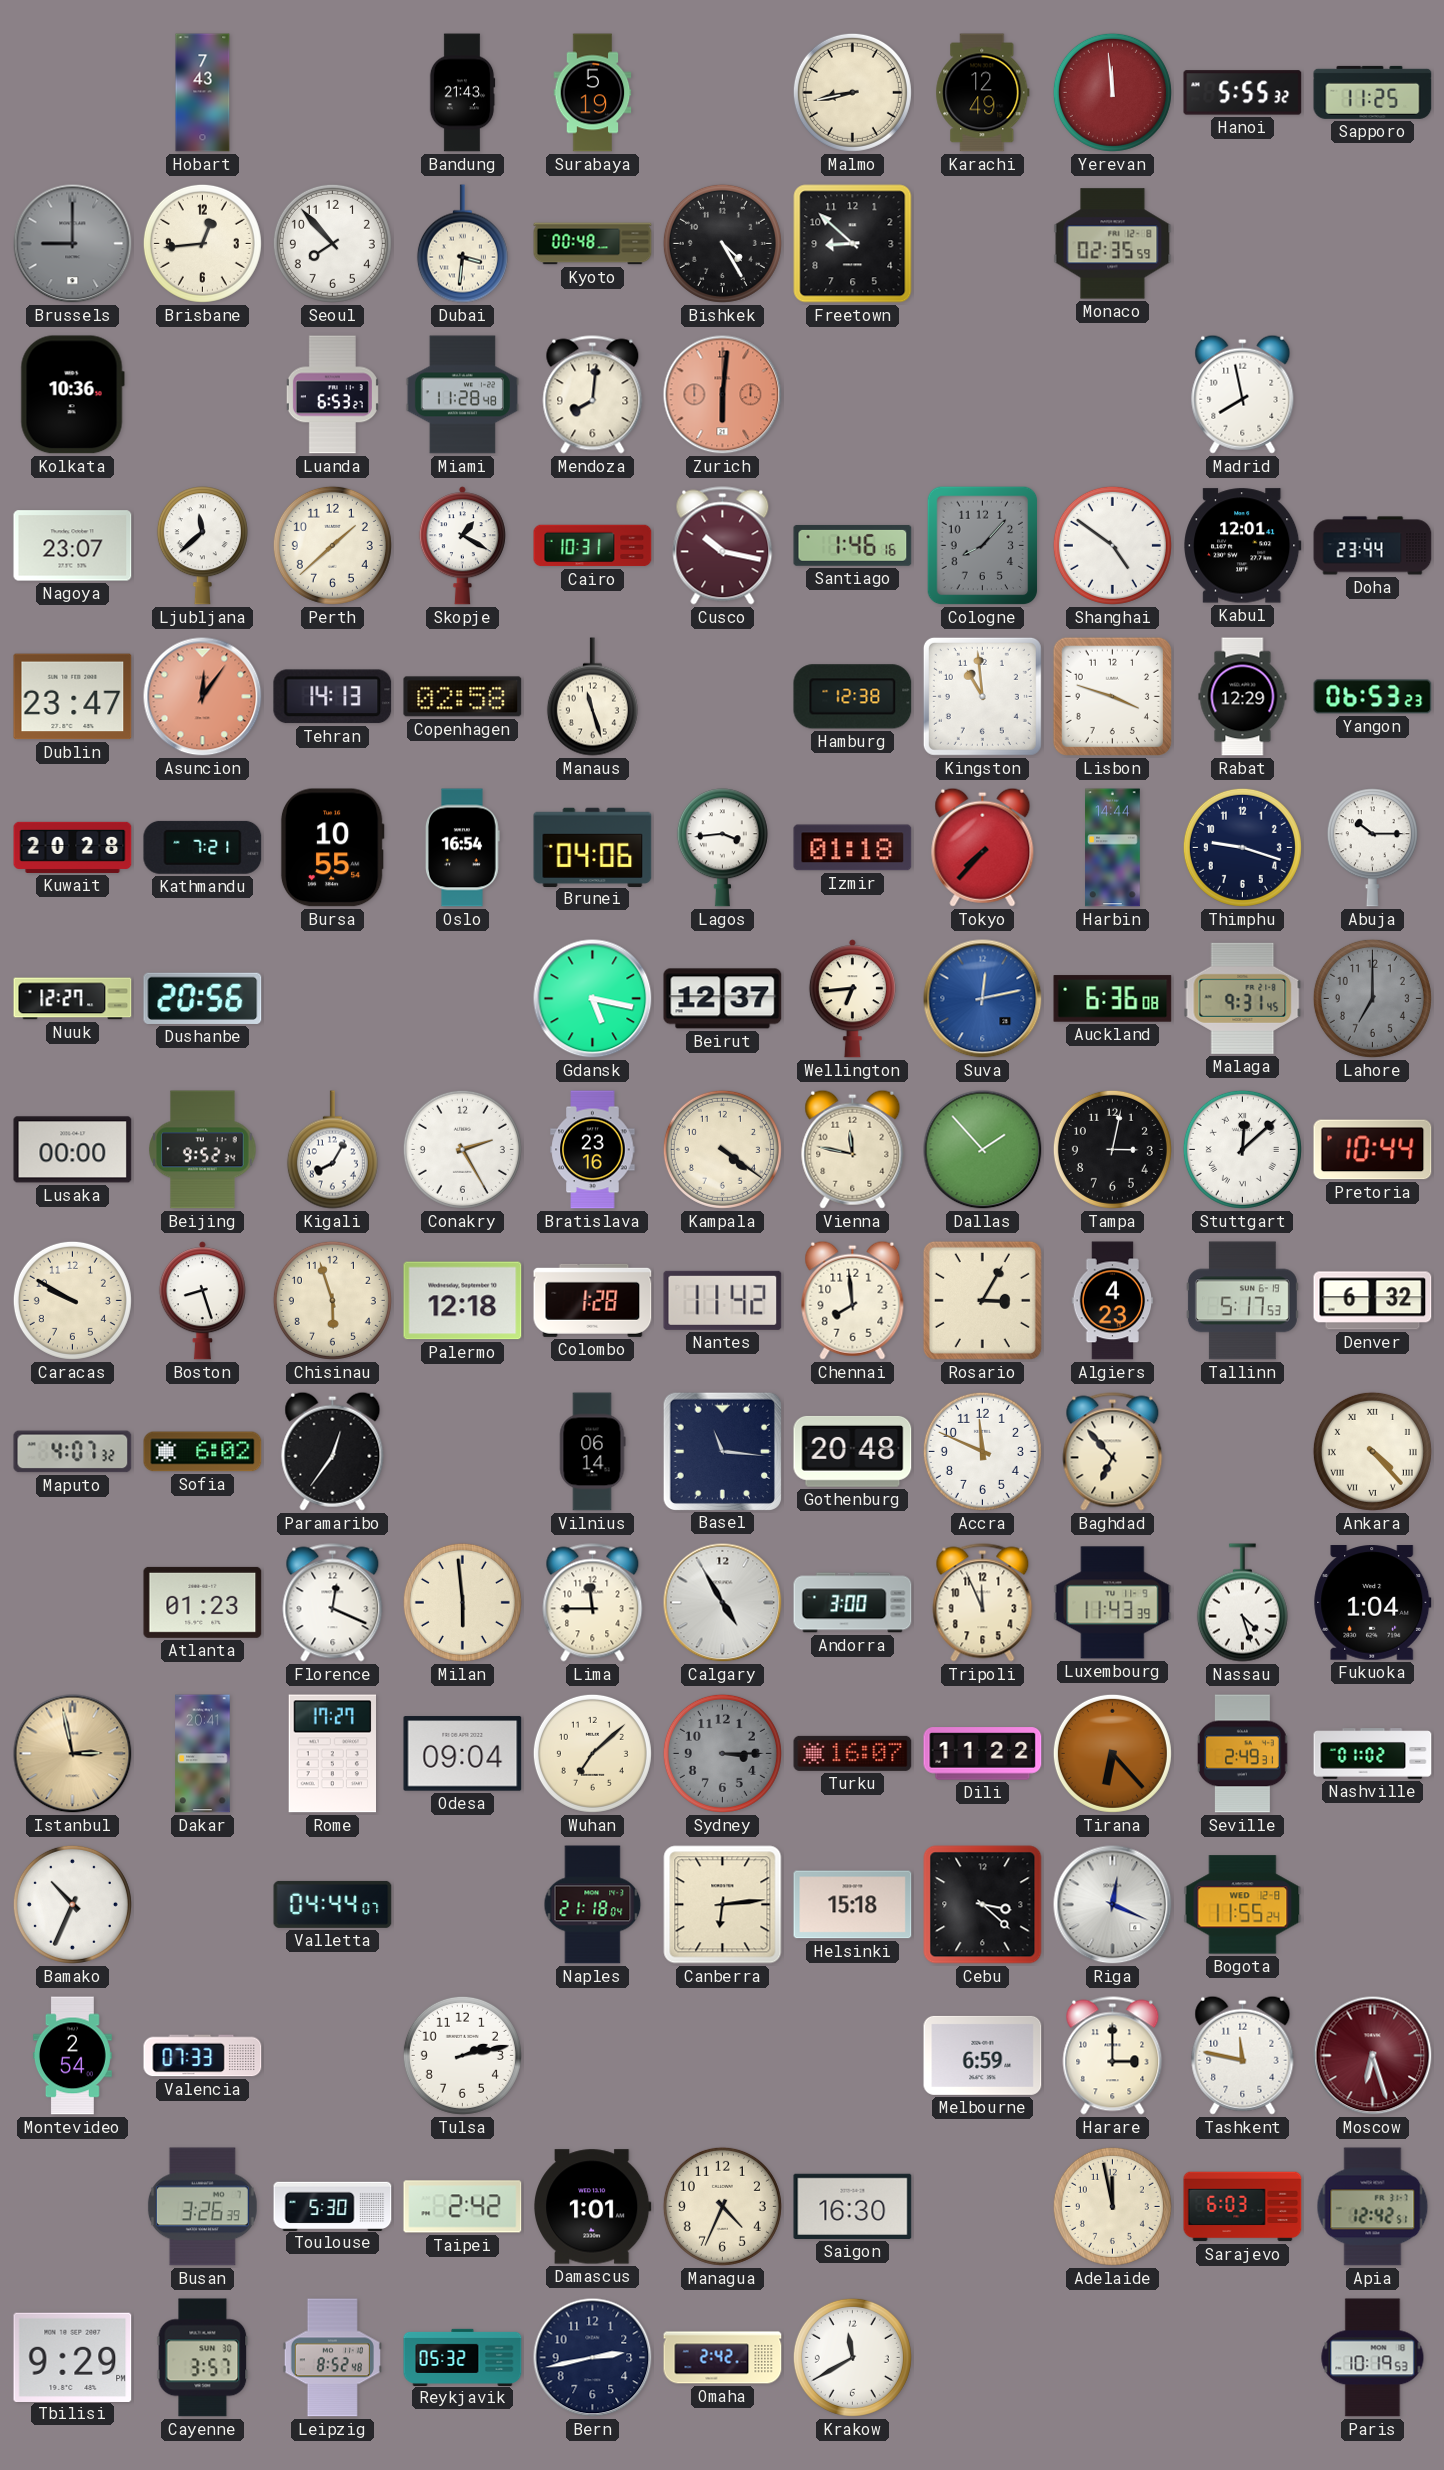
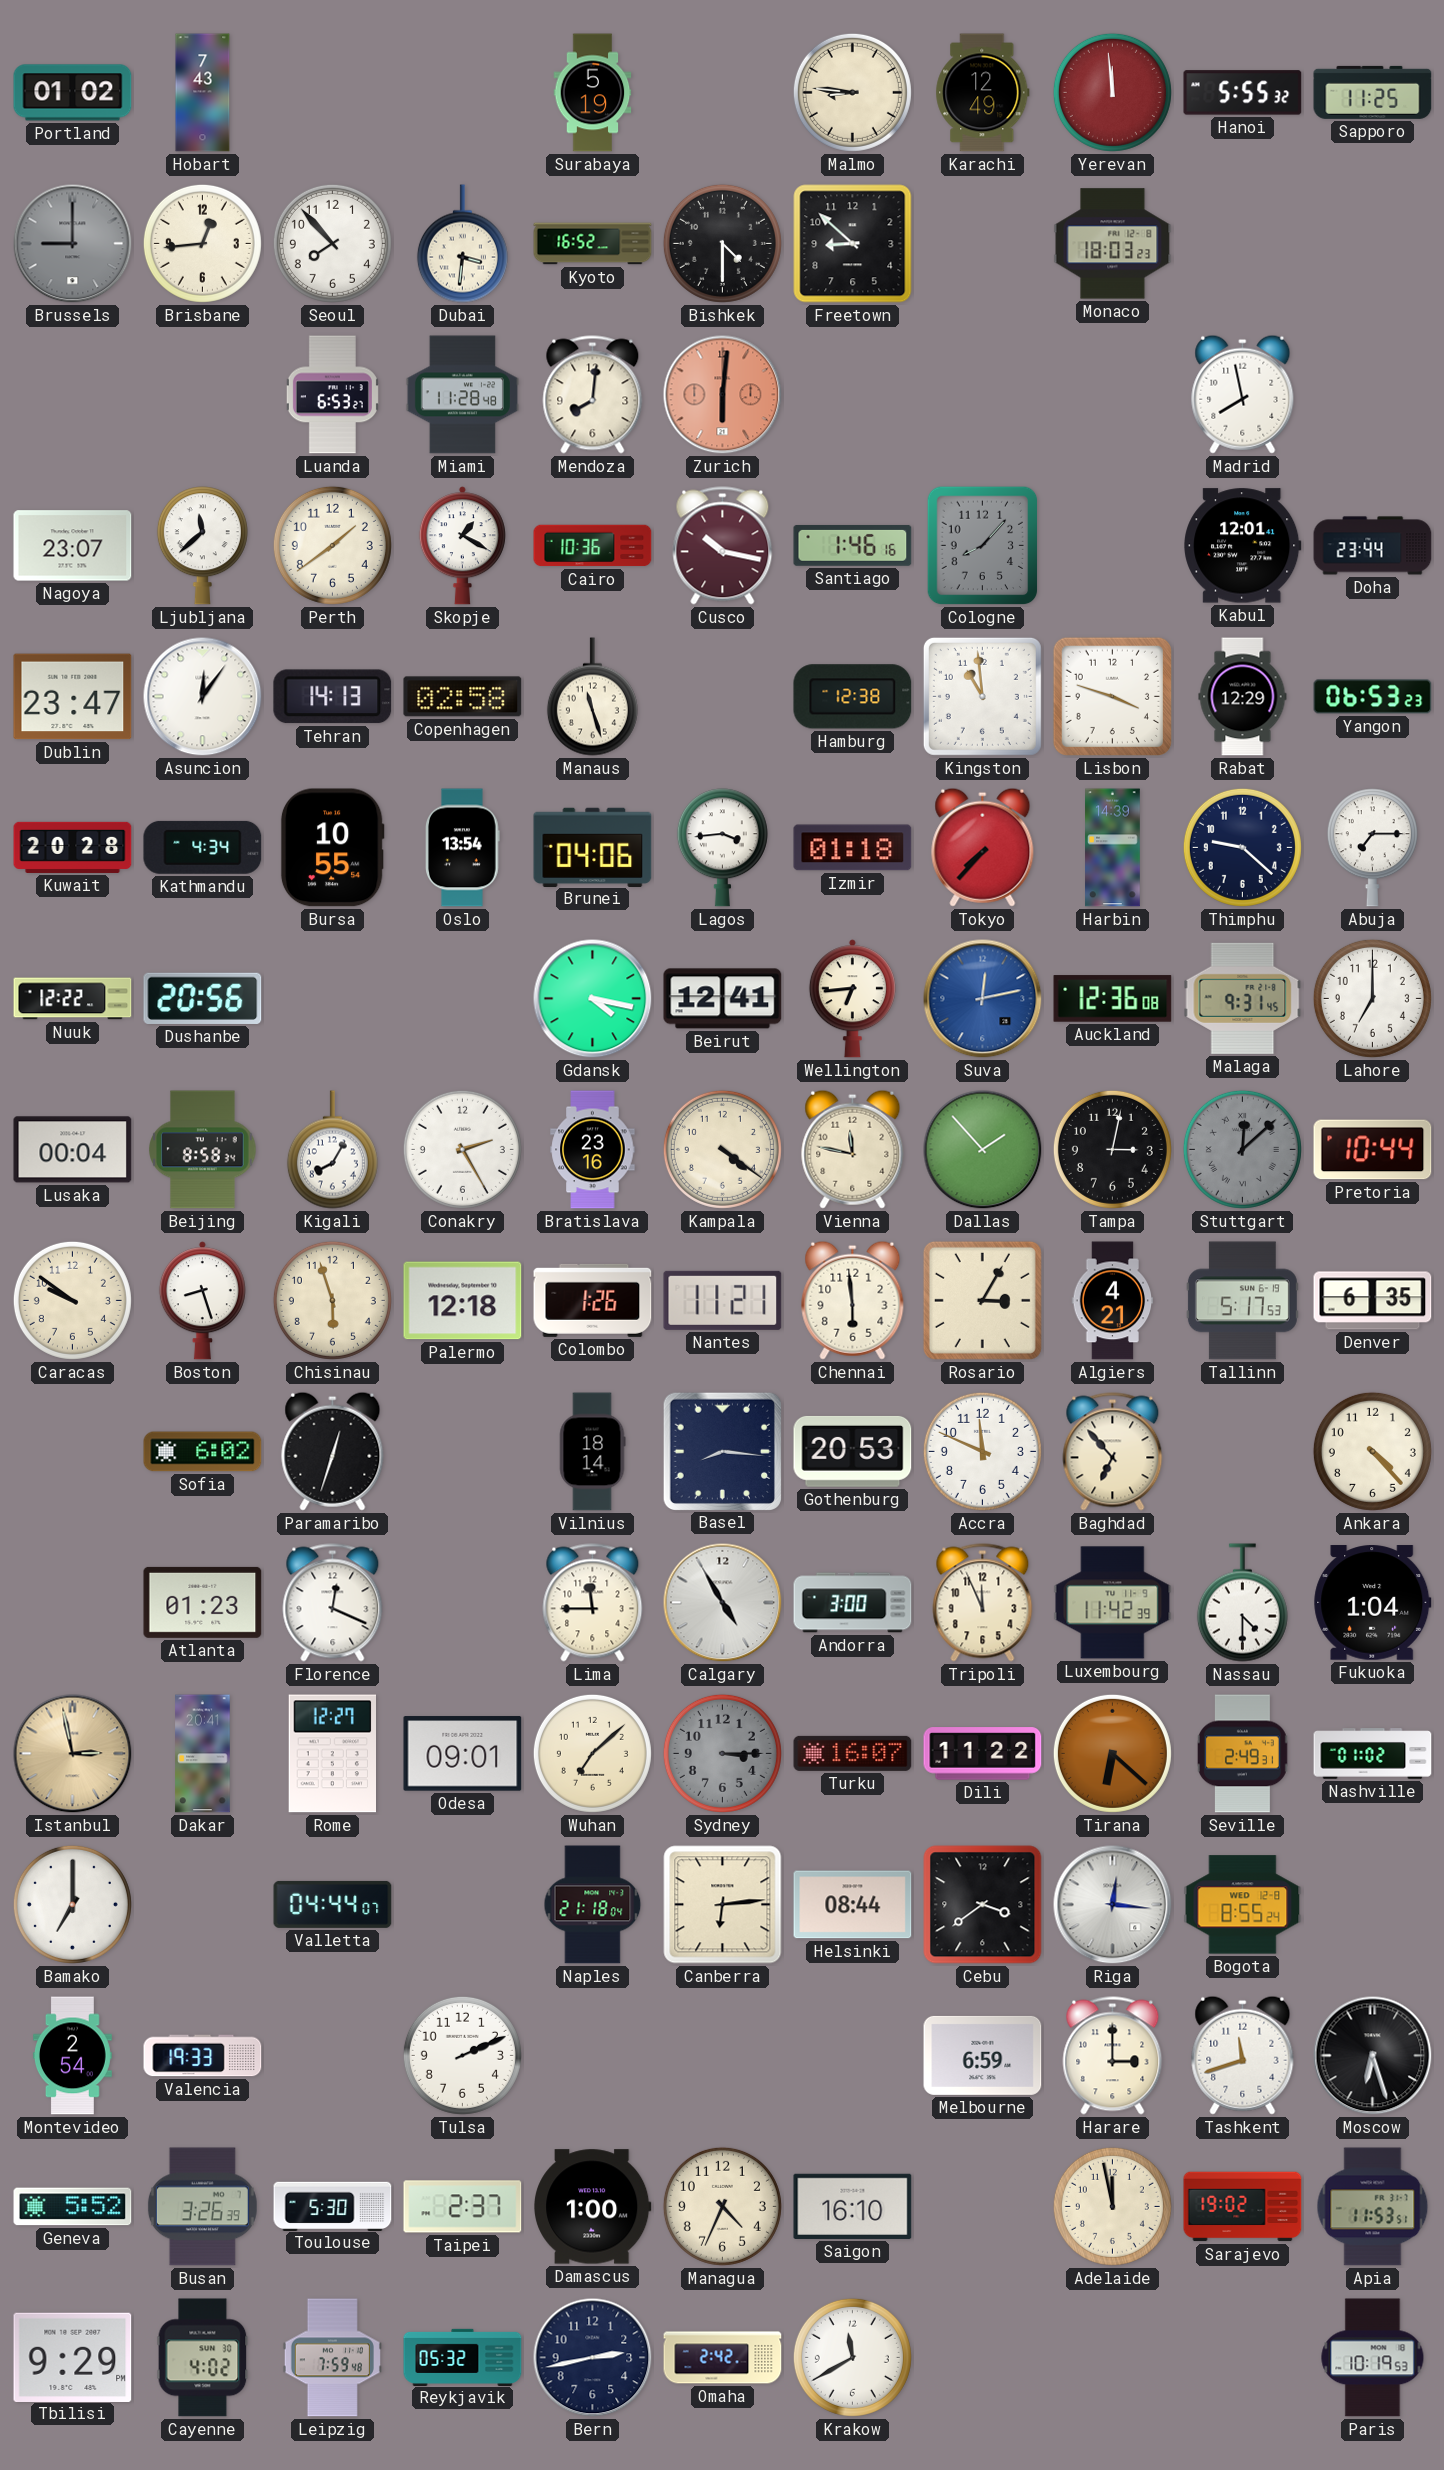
Portland: none -> 01:02 (73, 93)
Bandung: 21:43 -> none (462, 93)
Malmo: 8:43 -> 8:46 (852, 92)
Kyoto: 00:48 -> 16:52 (593, 244)
Bishkek: 4:25 -> 4:30 (722, 243)
Monaco: 02:35 -> 18:03 (1113, 244)
Kolkata: 10:36 -> none (72, 395)
Perth: 1:38 -> 1:39 (332, 545)
Cairo: 10:31 -> 10:36 (593, 546)
Shanghai: 4:51 -> none (1112, 545)
Asuncion dial: salmon -> white (203, 697)
Kathmandu: 7:21 -> 4:34 (203, 847)
Oslo: 16:54 -> 13:54 (463, 848)
Harbin: 14:44 -> 14:39 (1113, 848)
Thimphu: 9:18 -> 9:22 (1242, 847)
Abuja: 10:15 -> 7:15 (1372, 848)
Nuuk: 12:27 -> 12:22 (73, 999)
Gdansk: 5:17 -> 4:17 (593, 999)
Beirut: 12:37 -> 12:41 (723, 999)
Auckland: 6:36 -> 12:36 (1113, 999)
Lahore dial: grey -> white (1372, 998)
Lusaka: 00:00 -> 00:04 (73, 1150)
Beijing: 9:52 -> 8:58 (203, 1150)
Stuttgart dial: white -> grey (1242, 1149)
Caracas: 9:50 -> 9:51 (72, 1300)
Colombo: 1:28 -> 1:26 (593, 1300)
Nantes: 11:42 -> 11:21 (723, 1300)
Chennai: 7:59 -> 5:59 (853, 1300)
Algiers: 4:23 -> 4:21 (1113, 1301)
Denver: 6:32 -> 6:35 (1373, 1301)
Maputo: 4:07 -> none (73, 1452)
Paramaribo: 12:36 -> 12:33 (333, 1451)
Vilnius: 06:14 -> 18:14 (592, 1452)
Basel: 11:16 -> 8:16 (722, 1451)
Gothenburg: 20:48 -> 20:53 (853, 1451)
Ankara numerals: Roman -> Arabic (1372, 1451)
Milan: 5:59 -> none (462, 1602)
Luxembourg: 11:43 -> 11:42 (1113, 1603)
Nassau: 4:27 -> 4:30 (1242, 1603)
Rome: 17:27 -> 12:27 (332, 1754)
Odesa: 09:04 -> 09:01 (463, 1754)
Tirana: 6:23 -> 6:22 (1112, 1753)
Bamako: 10:34 -> 7:00 (72, 1904)
Helsinki: 15:18 -> 08:44 (853, 1905)
Cebu: 3:22 -> 3:39 (983, 1905)
Riga: 12:19 -> 12:16 (1113, 1905)
Bogota: 11:55 -> 8:55 (1243, 1905)
Valencia: 07:33 -> 19:33 (203, 2056)
Tulsa: 2:13 -> 2:11 (462, 2055)
Tashkent: 11:47 -> 11:42 (1243, 2055)
Moscow dial: burgundy -> black (1373, 2056)
Geneva: none -> 5:52 (73, 2207)
Taipei: 2:42 -> 2:37 (463, 2207)
Damascus: 1:01 -> 1:00 (593, 2207)
Saigon: 16:30 -> 16:10 (853, 2206)
Sarajevo: 6:03 -> 19:02 (1243, 2207)
Apia: 12:42 -> 11:53 (1373, 2207)
Cayenne: 3:57 -> 4:02 (203, 2358)
Leipzig: 8:52 -> 7:59 (332, 2358)
